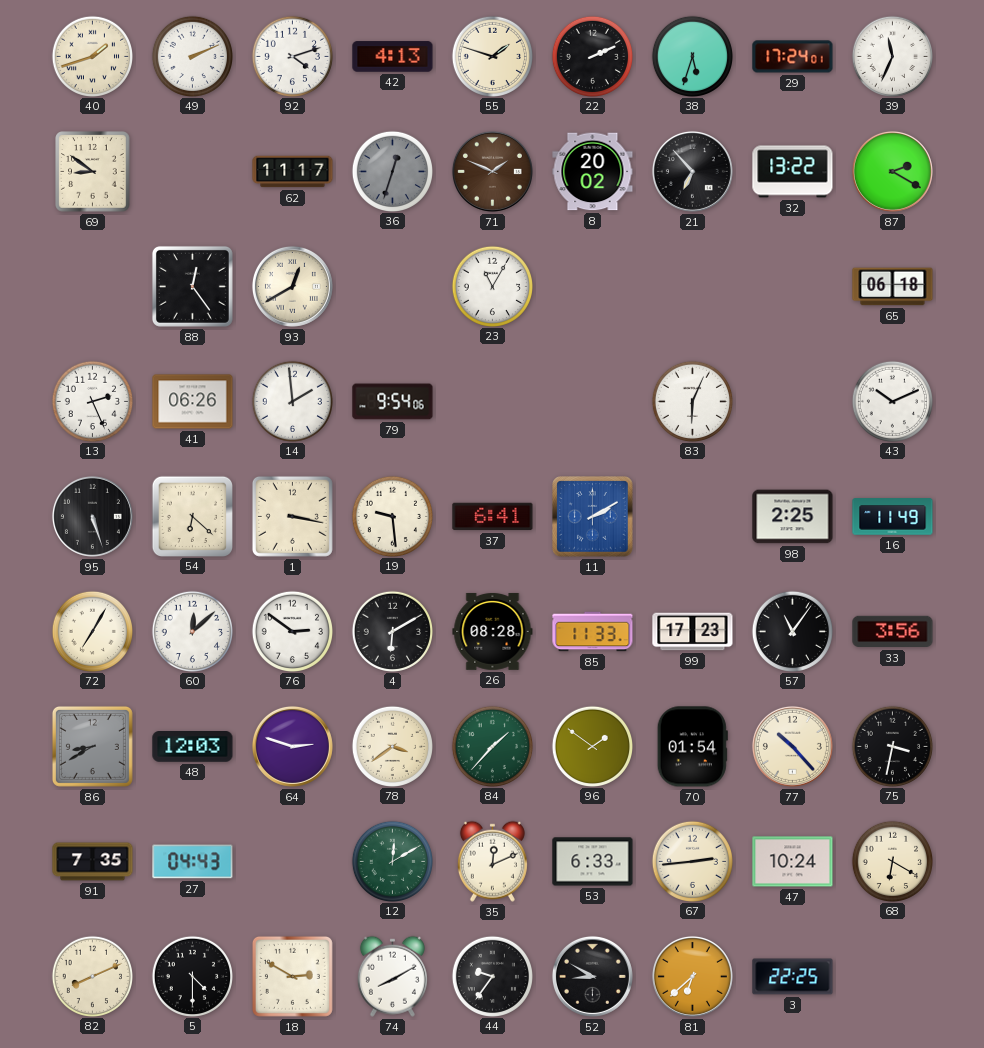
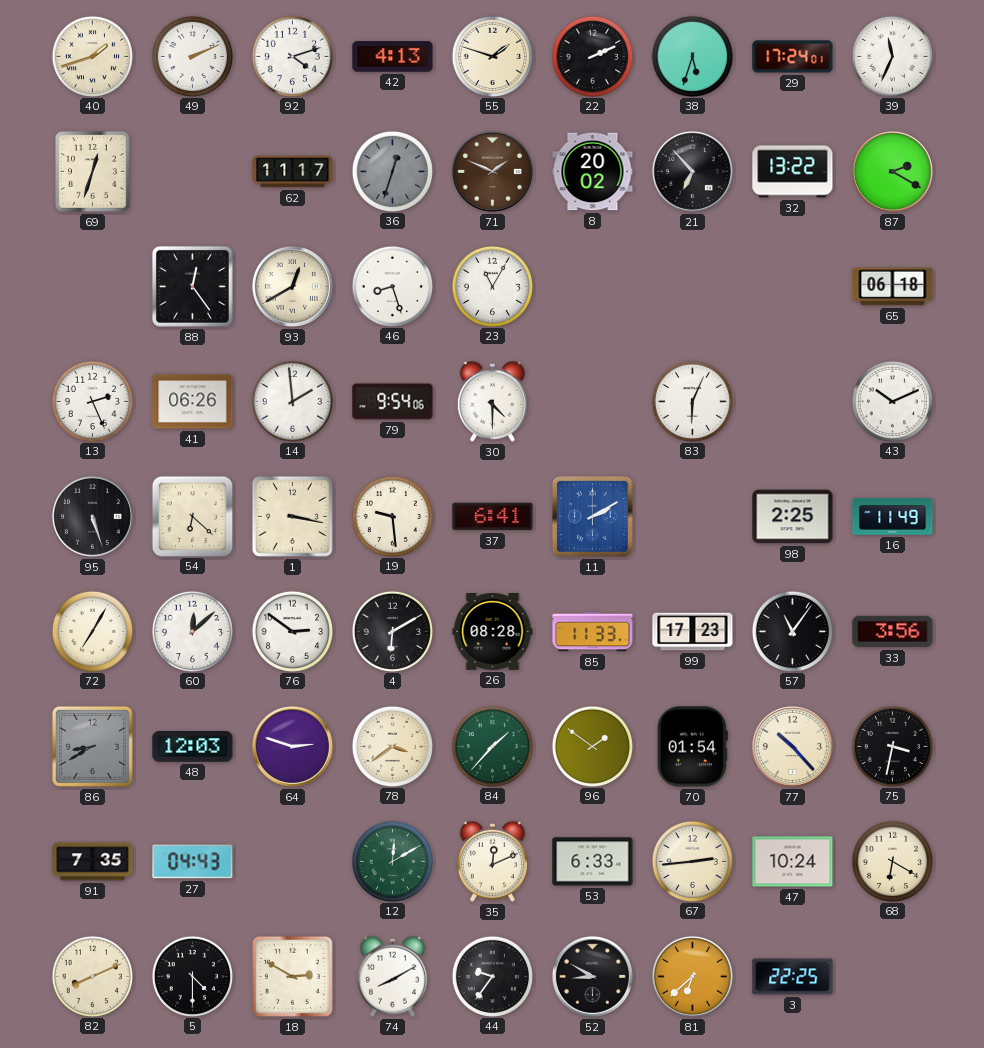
69: 8:51 -> 12:33 (93, 172)
46: none -> 8:27 (392, 286)
30: none -> 4:30 (492, 401)
